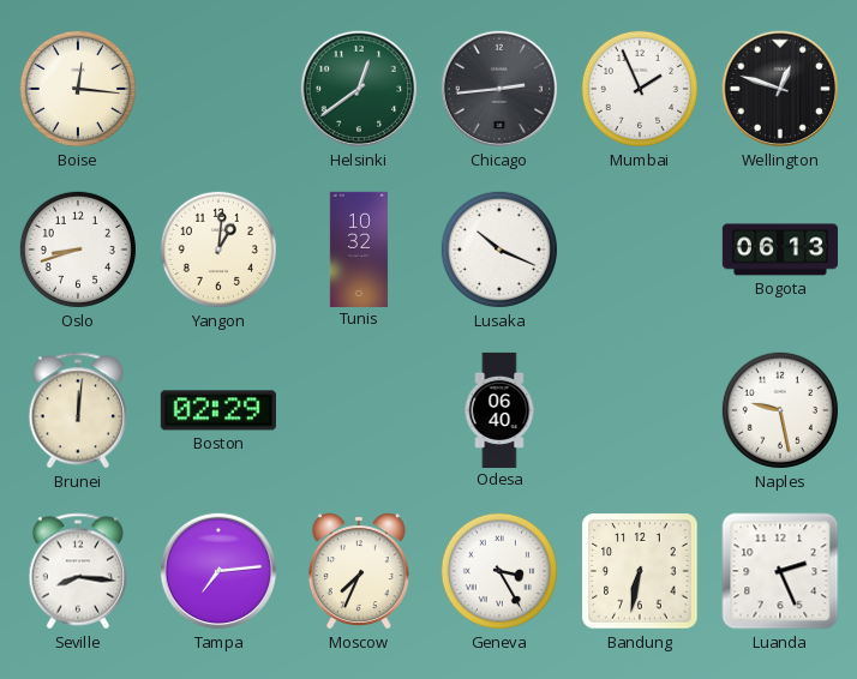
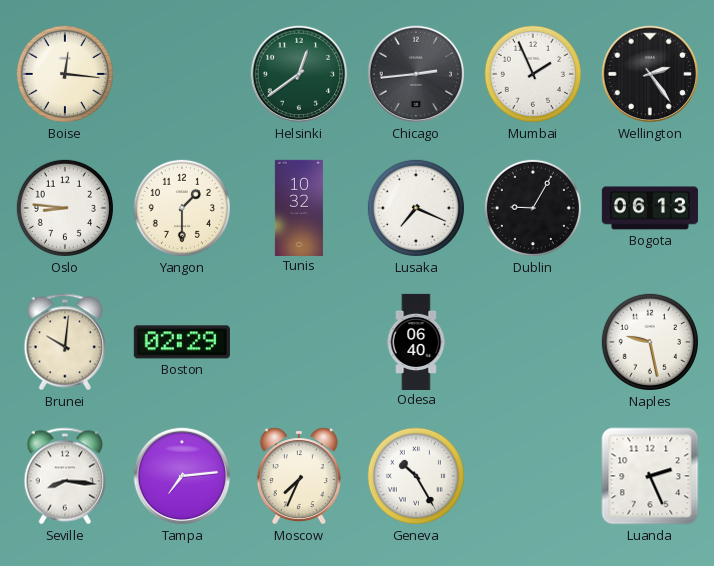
Wellington: 12:48 -> 2:24 (650, 74)
Oslo: 8:42 -> 8:46 (65, 208)
Yangon: 1:01 -> 1:30 (182, 208)
Lusaka: 10:19 -> 7:19 (416, 208)
Dublin: none -> 9:05 (533, 208)
Brunei: 12:01 -> 10:01 (65, 342)
Geneva: 3:25 -> 10:25 (416, 476)
Bandung: 6:32 -> none (640, 571)
